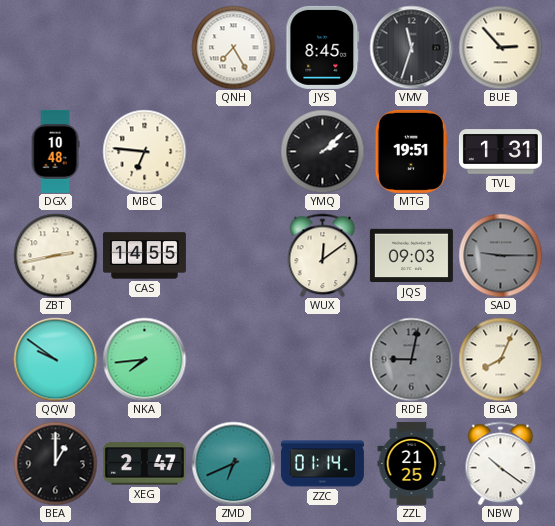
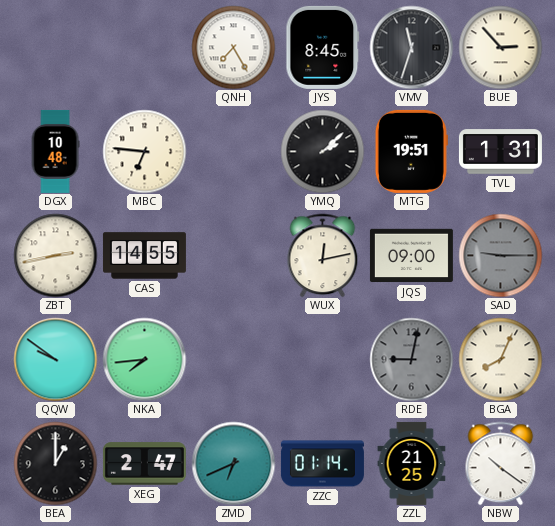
WUX: 12:09 -> 12:13 (323, 255)
JQS: 09:03 -> 09:00 (411, 256)
